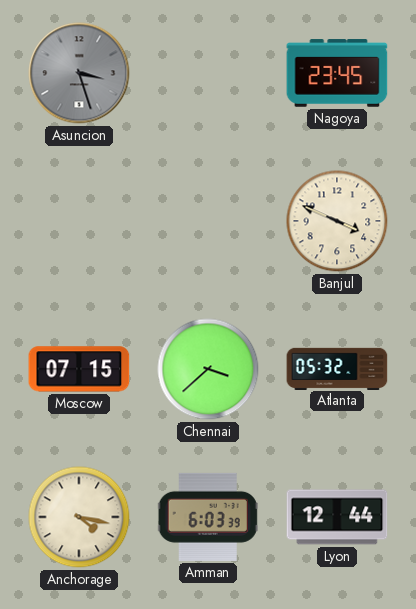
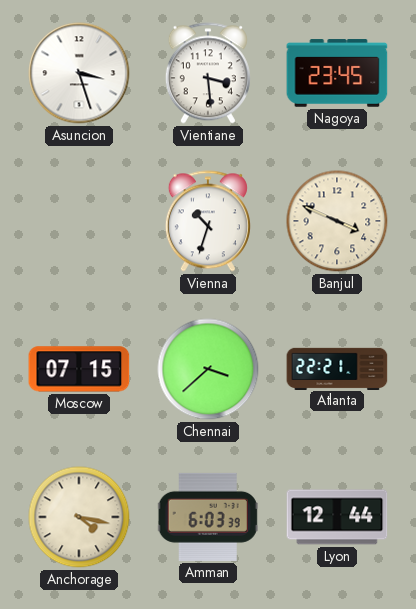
Asuncion dial: grey -> white (79, 73)
Vientiane: none -> 3:29 (208, 73)
Vienna: none -> 10:33 (208, 221)
Atlanta: 05:32 -> 22:21 (337, 368)
